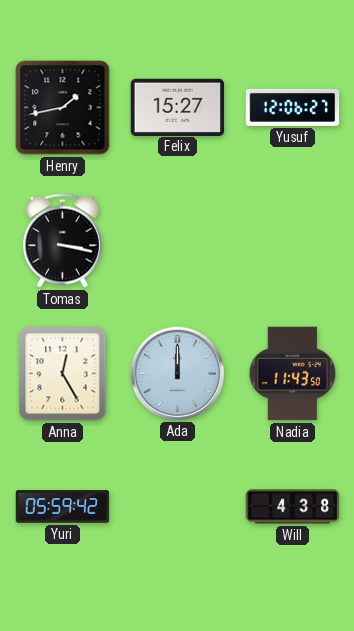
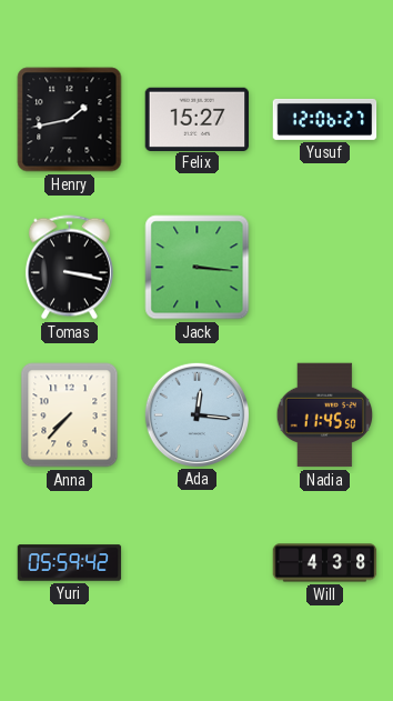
Jack: none -> 3:16 (198, 268)
Anna: 12:25 -> 7:37 (70, 415)
Ada: 12:00 -> 12:16 (196, 414)
Nadia: 11:43 -> 11:45 (325, 415)
